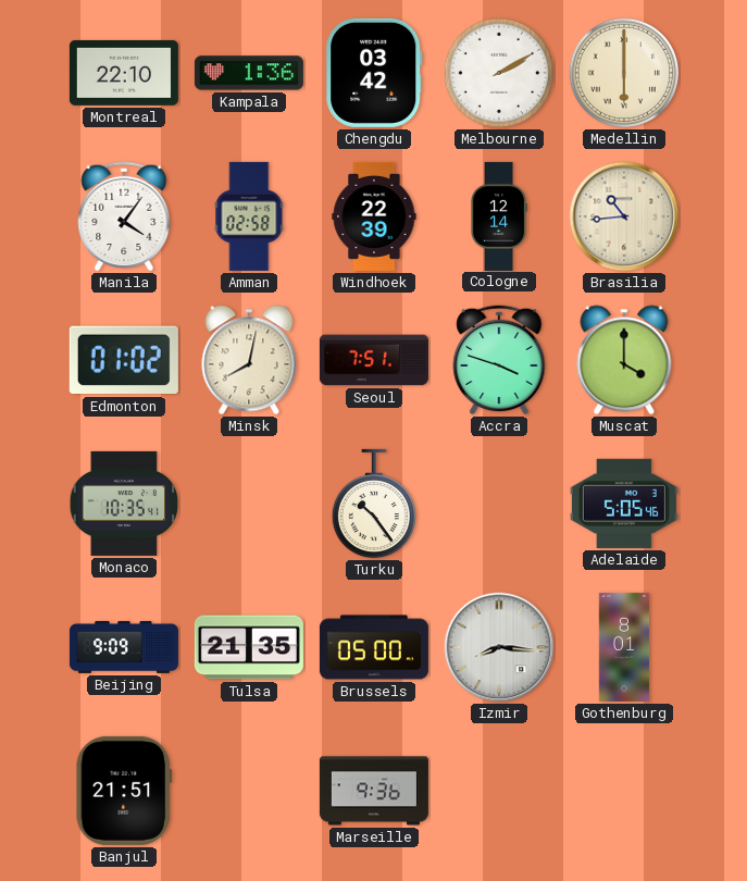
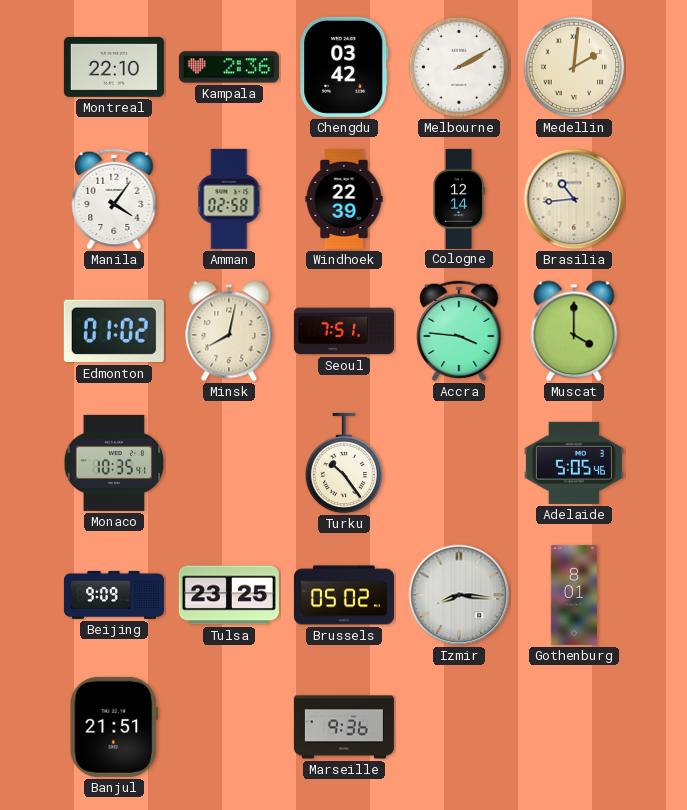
Kampala: 1:36 -> 2:36 (229, 67)
Medellin: 6:00 -> 2:01 (574, 67)
Accra: 3:48 -> 3:46 (459, 331)
Tulsa: 21:35 -> 23:25 (229, 595)
Brussels: 05:00 -> 05:02 (344, 595)
